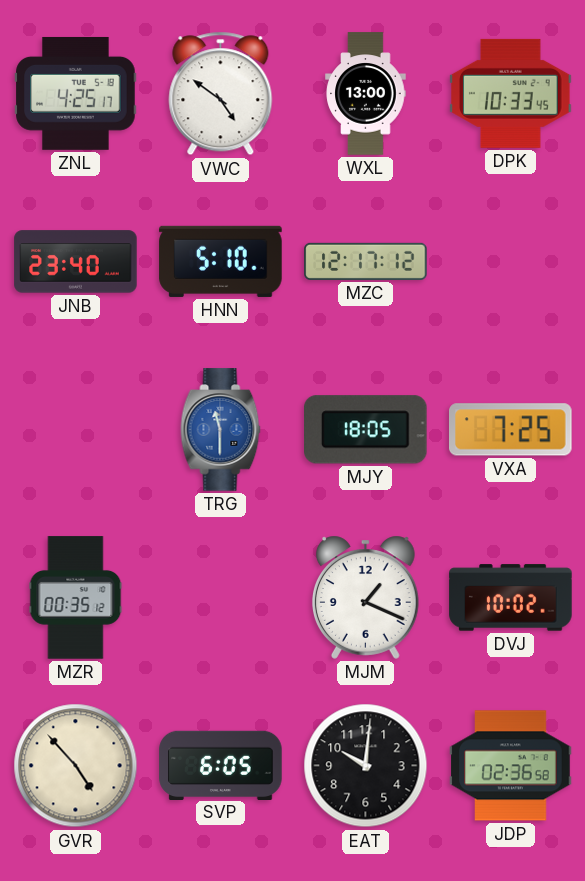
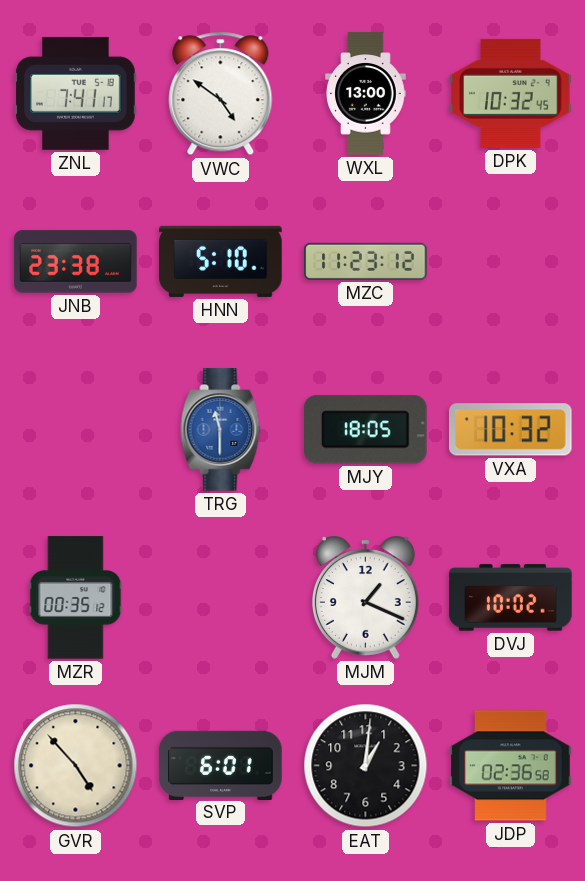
ZNL: 4:25 -> 7:41 (76, 93)
DPK: 10:33 -> 10:32 (511, 93)
JNB: 23:40 -> 23:38 (76, 262)
MZC: 12:17 -> 11:23 (366, 261)
VXA: 7:25 -> 10:32 (511, 430)
SVP: 6:05 -> 6:01 (221, 765)
EAT: 10:01 -> 1:01 (366, 766)
